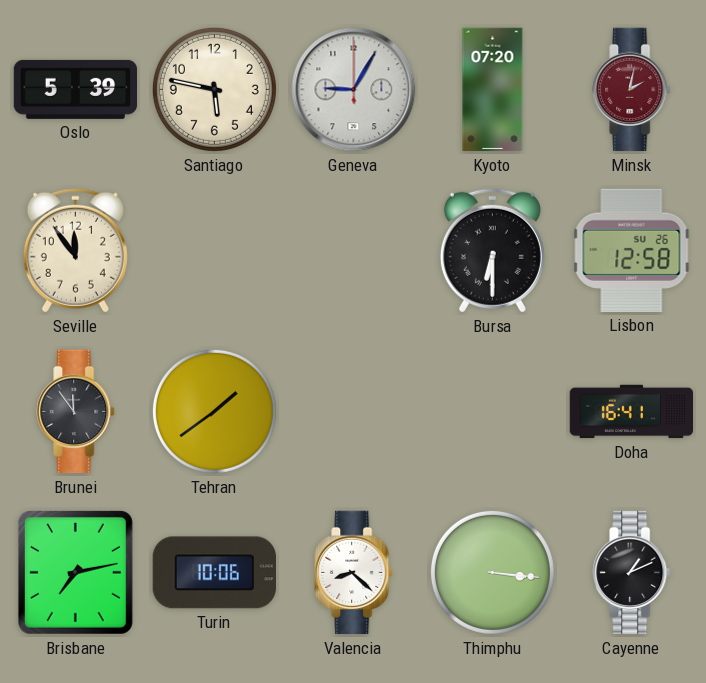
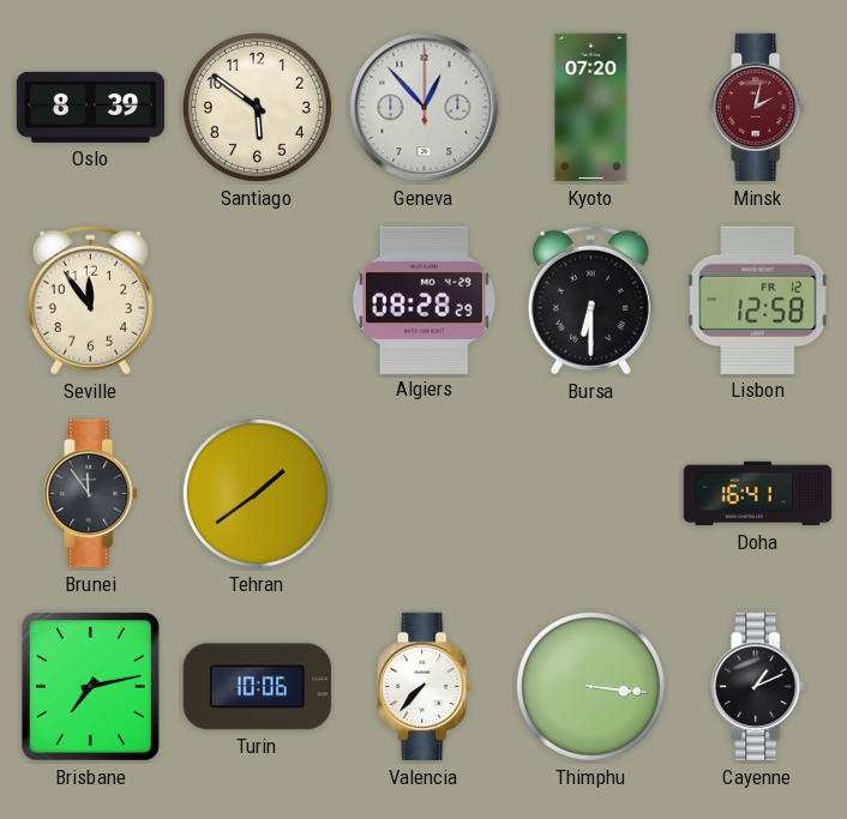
Oslo: 5:39 -> 8:39 (91, 107)
Santiago: 5:47 -> 5:51 (257, 107)
Geneva: 9:05 -> 12:53 (425, 108)
Algiers: none -> 08:28 (423, 300)
Lisbon date: SU 26 -> FR 12 (758, 300)
Valencia: 8:22 -> 7:37 (425, 687)
